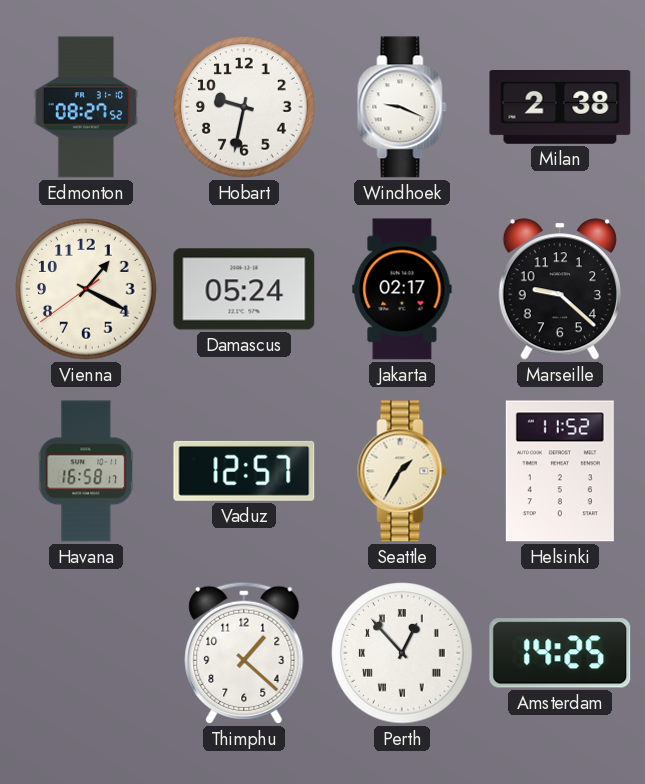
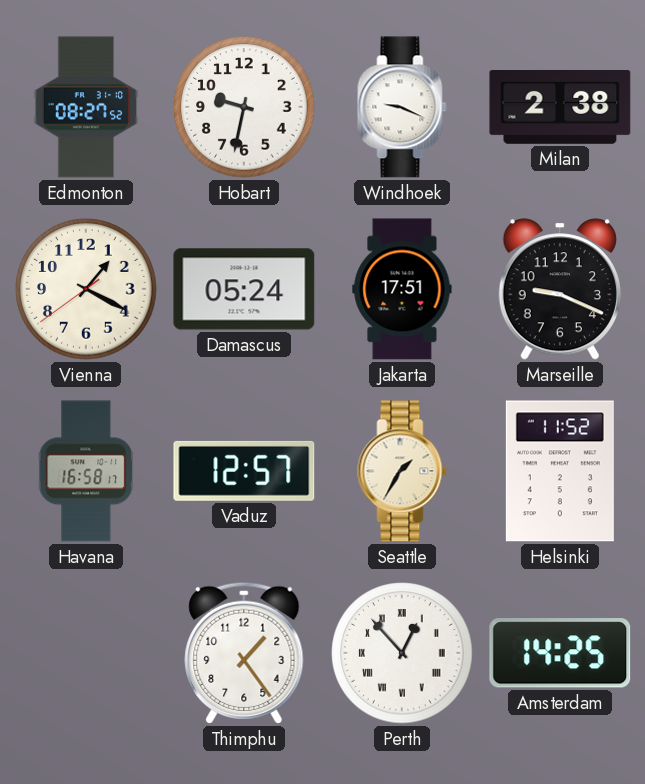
Jakarta: 02:17 -> 17:51 (402, 289)
Marseille: 9:22 -> 9:19 (560, 289)
Thimphu: 1:22 -> 1:24 (244, 653)
